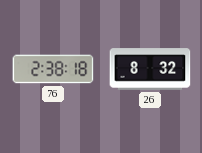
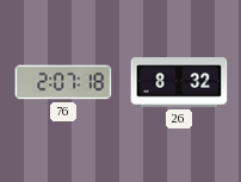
76: 2:38 -> 2:07 (63, 82)
